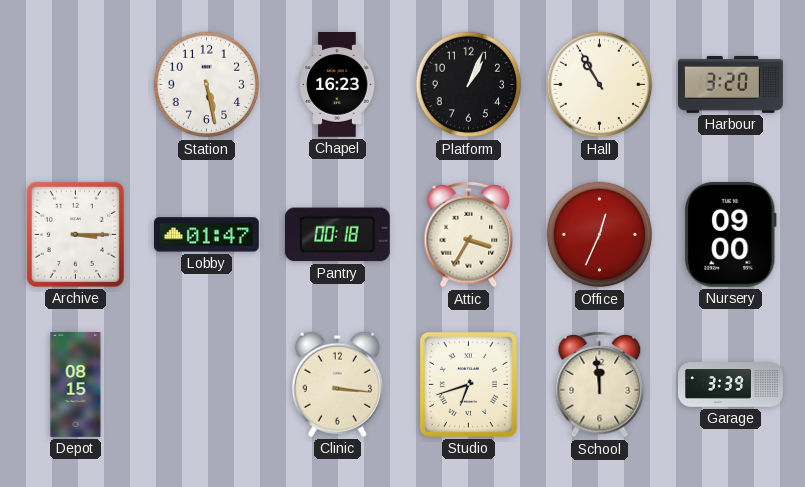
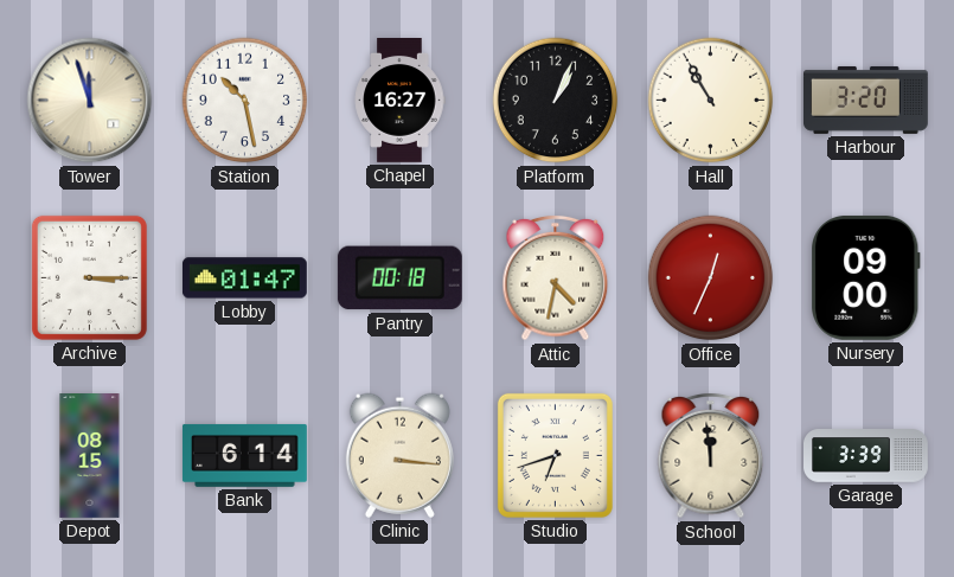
Tower: none -> 11:57 (90, 101)
Station: 5:28 -> 10:28 (245, 101)
Chapel: 16:23 -> 16:27 (399, 101)
Attic: 3:35 -> 4:32 (556, 278)
Bank: none -> 6:14 (244, 455)
